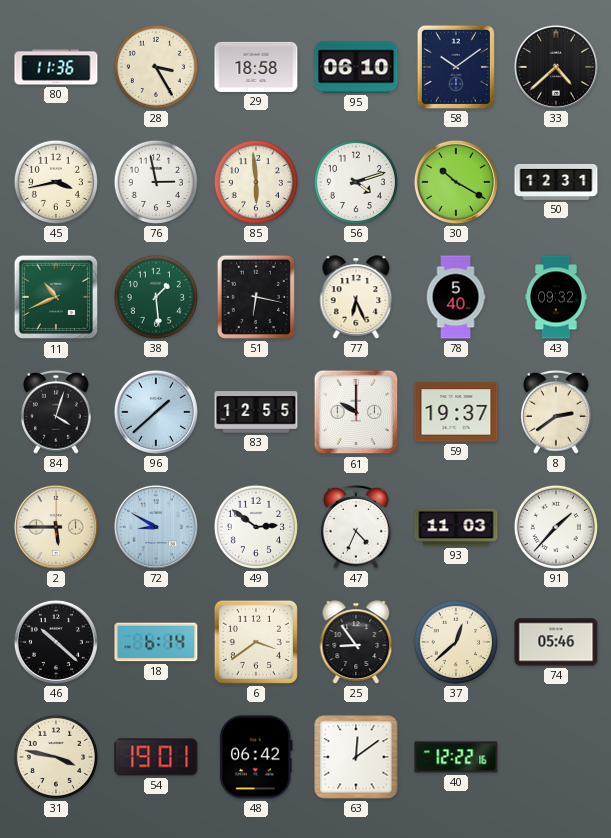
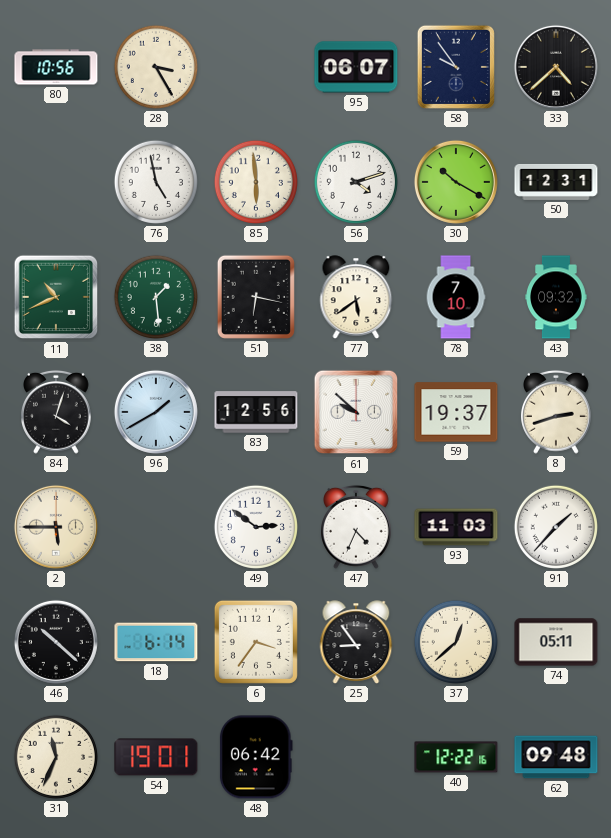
80: 11:36 -> 10:56 (56, 67)
29: 18:58 -> none (256, 67)
95: 06:10 -> 06:07 (356, 67)
58: 10:09 -> 9:54 (456, 67)
45: 3:43 -> none (56, 182)
76: 2:58 -> 4:58 (156, 182)
77: 6:26 -> 5:39 (356, 297)
78: 5:40 -> 7:10 (456, 297)
96: 1:38 -> 1:40 (156, 412)
83: 12:55 -> 12:56 (256, 412)
61: 10:00 -> 9:52 (356, 412)
8: 2:39 -> 2:42 (557, 412)
72: 8:50 -> none (156, 527)
6: 3:39 -> 3:36 (256, 642)
74: 05:46 -> 05:11 (556, 642)
31: 3:47 -> 11:34 (56, 757)
63: 12:09 -> none (356, 757)
62: none -> 09:48 (556, 757)
